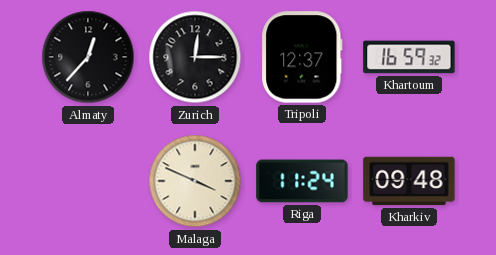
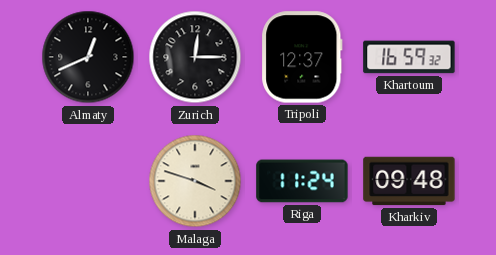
Almaty: 12:37 -> 12:41 (88, 57)
Malaga: 3:49 -> 3:48 (195, 181)
